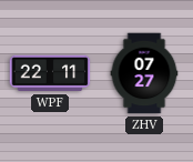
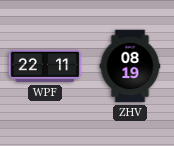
ZHV: 07:27 -> 08:19 (130, 66)
